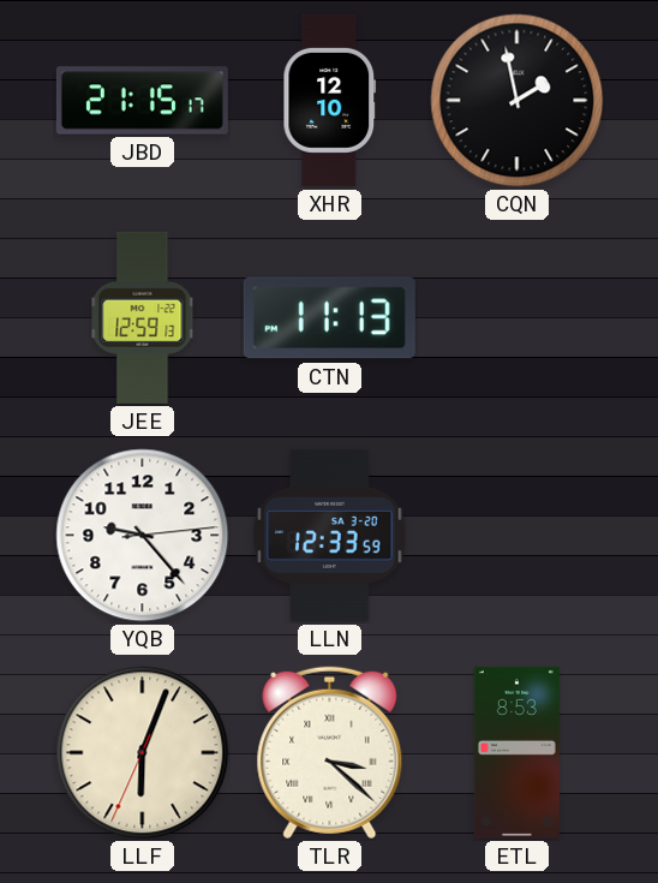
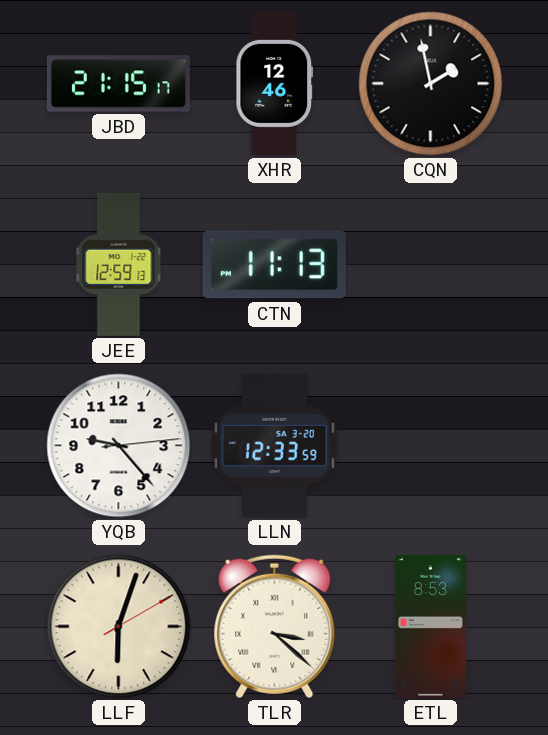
XHR: 12:10 -> 12:46 (275, 83)
LLF: 6:03:34 -> 6:03:10 (119, 627)
